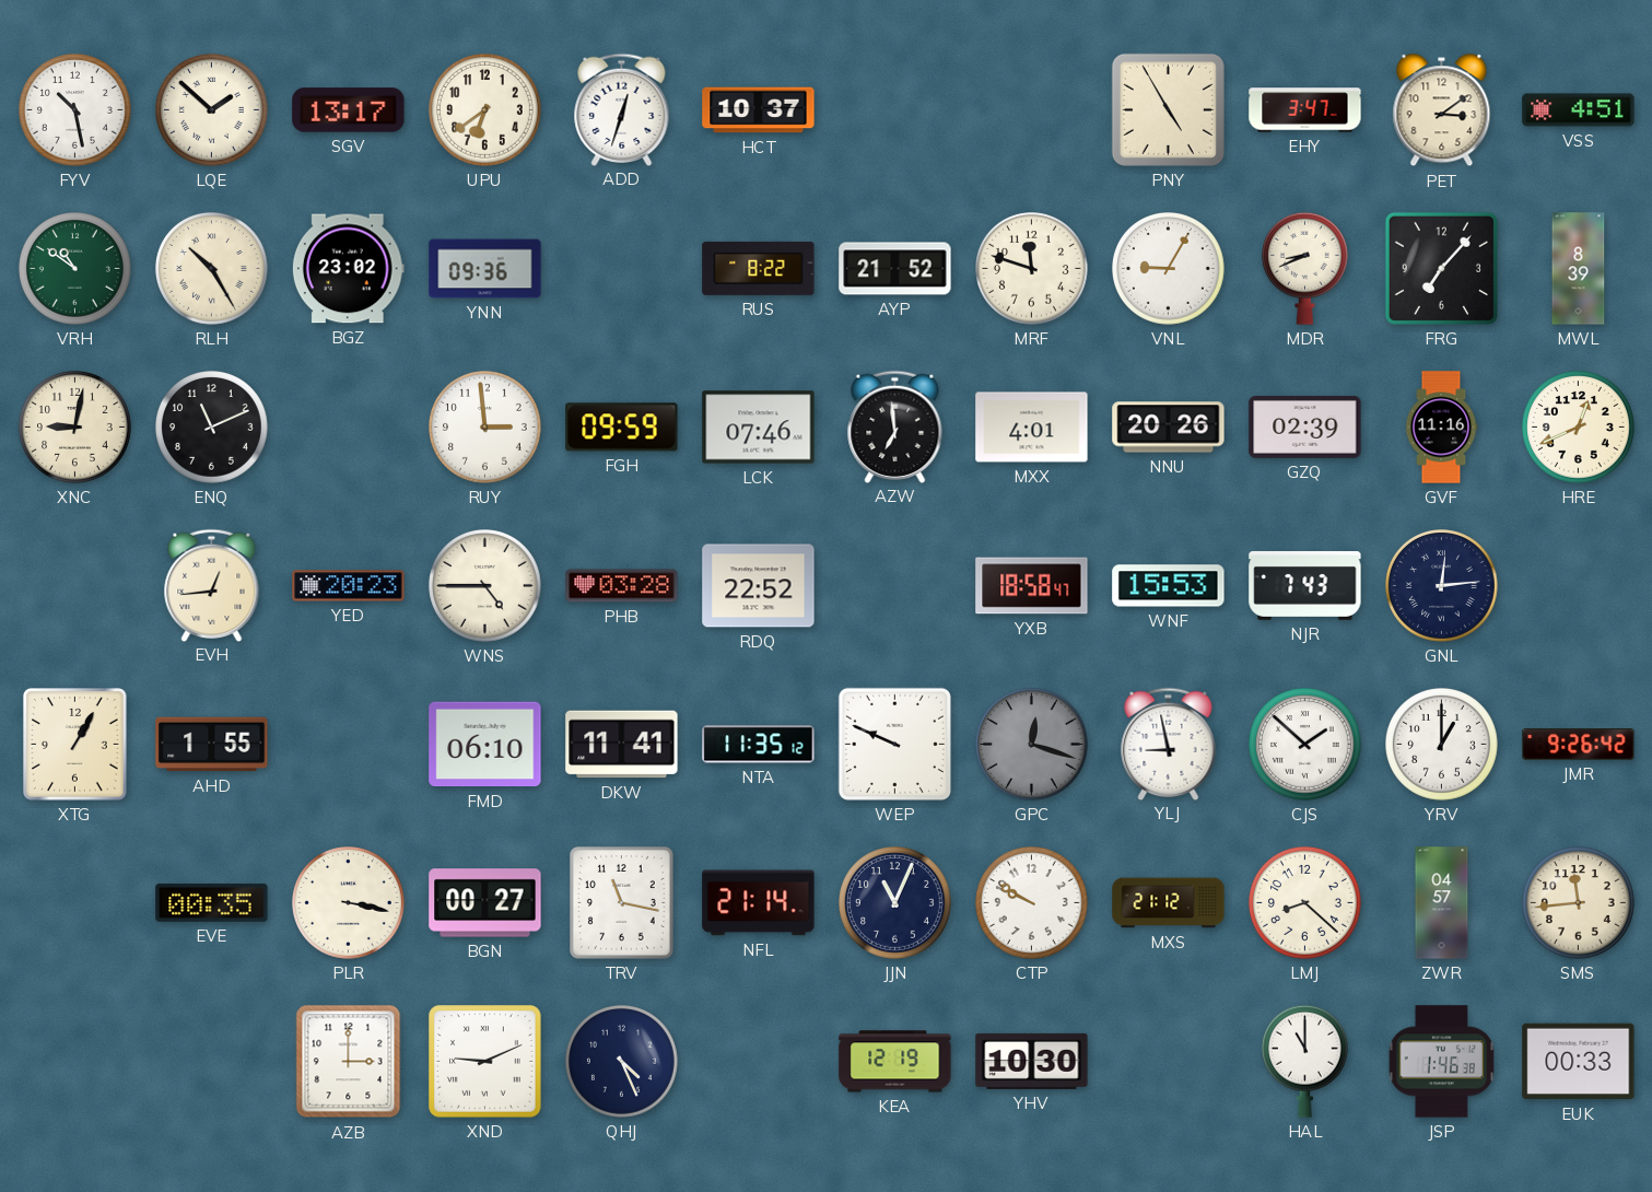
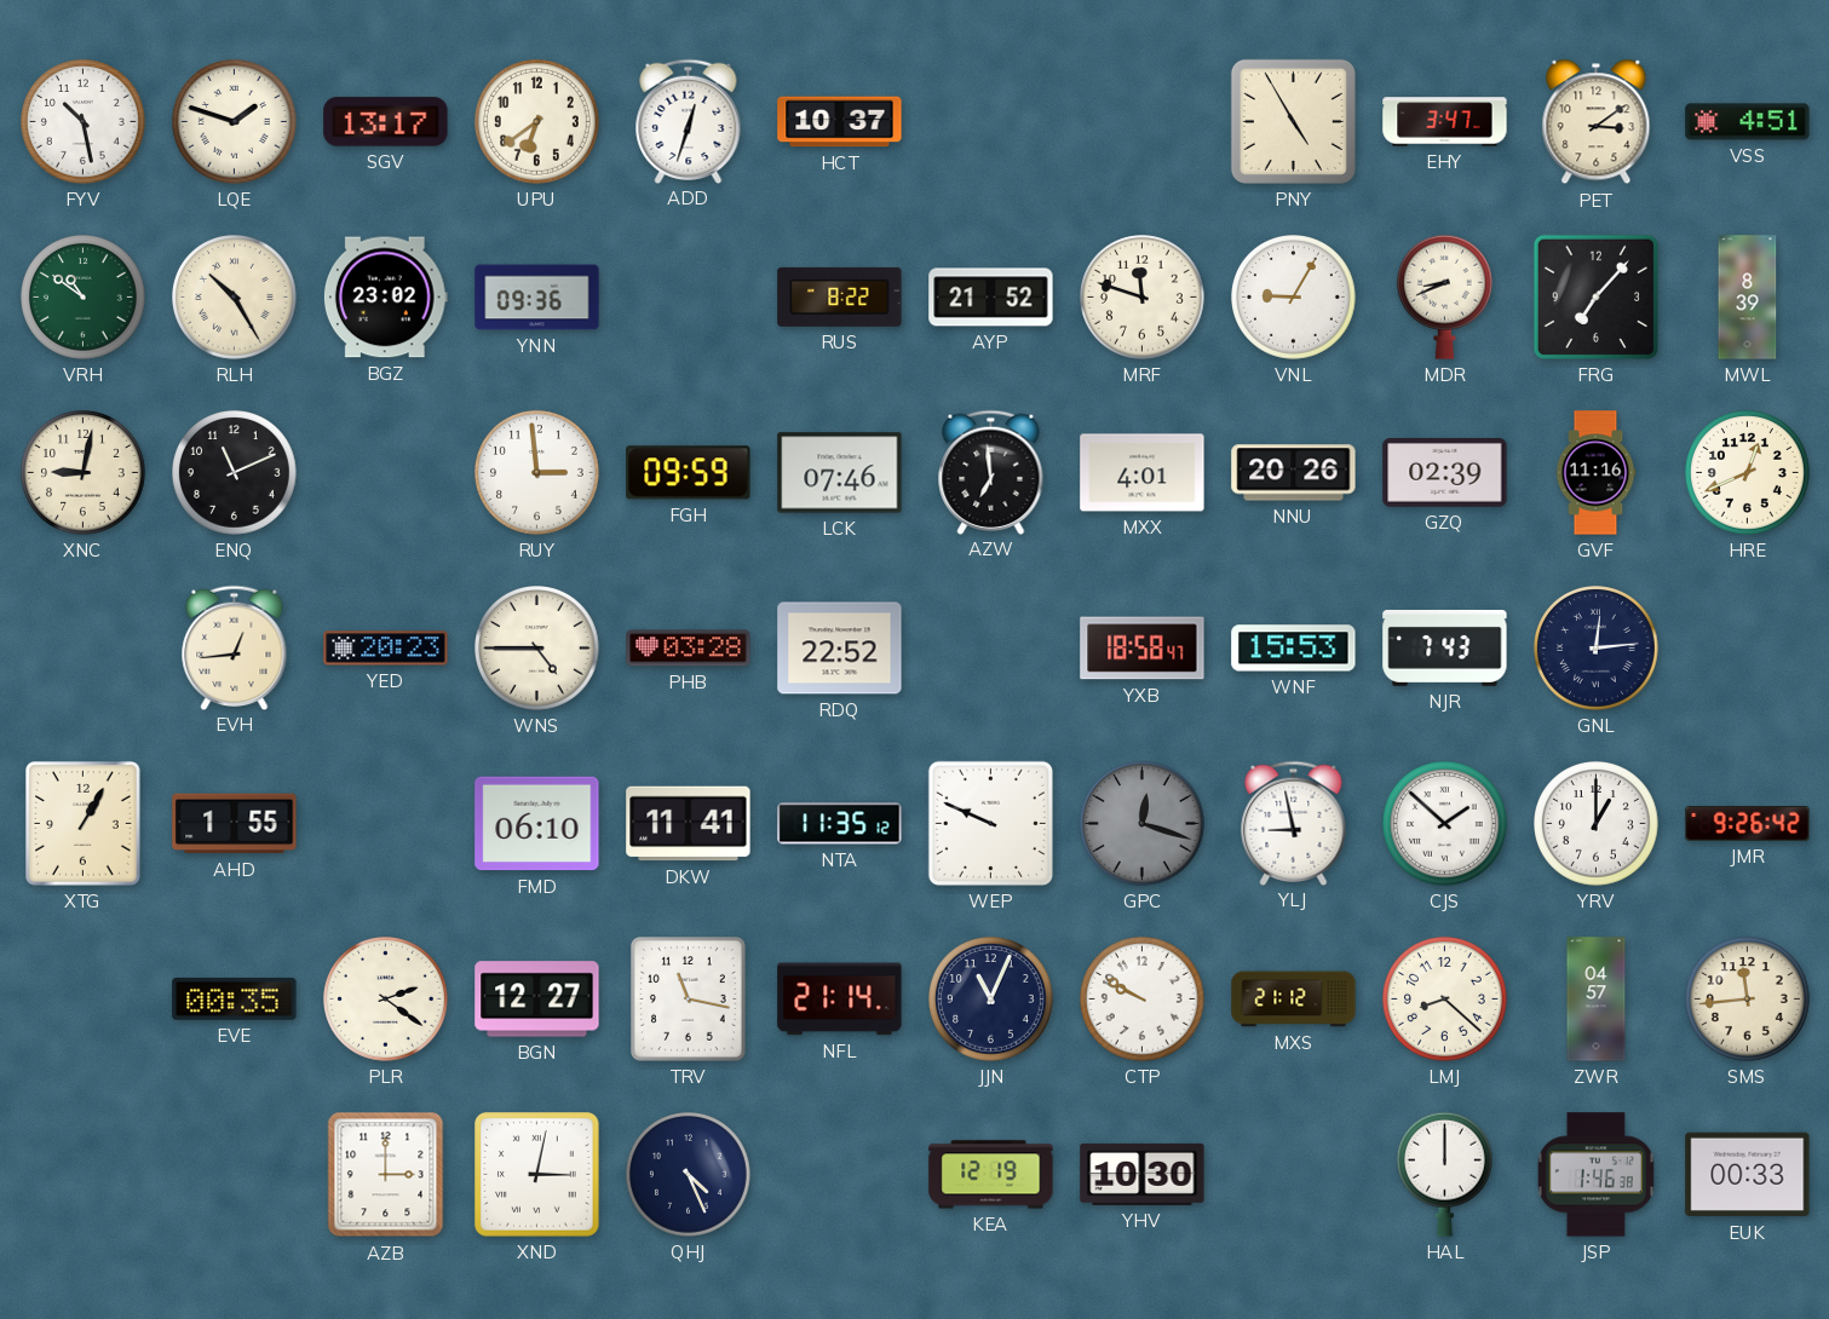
LQE: 1:52 -> 1:48 (235, 122)
PLR: 3:17 -> 2:21 (386, 1000)
BGN: 00:27 -> 12:27 (537, 1000)
XND: 9:11 -> 3:02 (537, 1175)
HAL: 11:00 -> 12:00 (1444, 1174)
